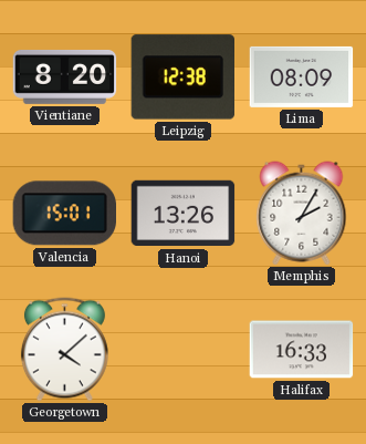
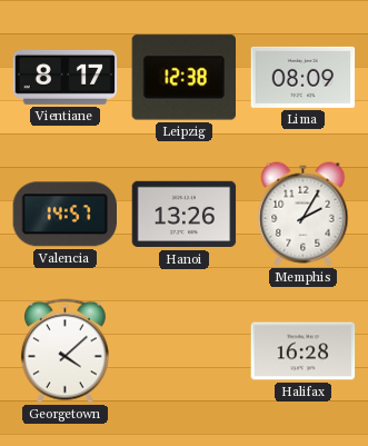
Vientiane: 8:20 -> 8:17 (66, 77)
Valencia: 15:01 -> 14:57 (64, 215)
Halifax: 16:33 -> 16:28 (304, 351)
